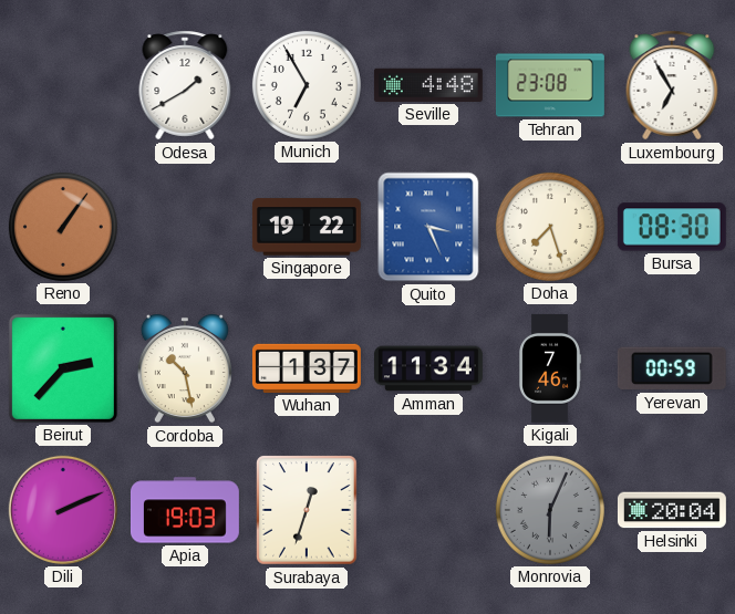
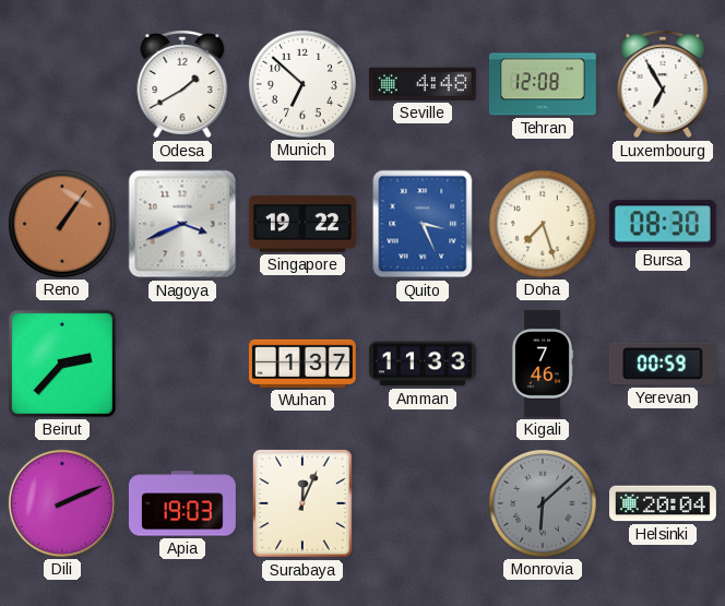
Munich: 6:55 -> 6:52 (302, 84)
Tehran: 23:08 -> 12:08 (543, 84)
Nagoya: none -> 3:41 (182, 224)
Cordoba: 10:28 -> none (185, 368)
Amman: 11:34 -> 11:33 (423, 364)
Surabaya: 12:33 -> 12:04 (302, 503)
Monrovia: 6:04 -> 6:08 (543, 503)
